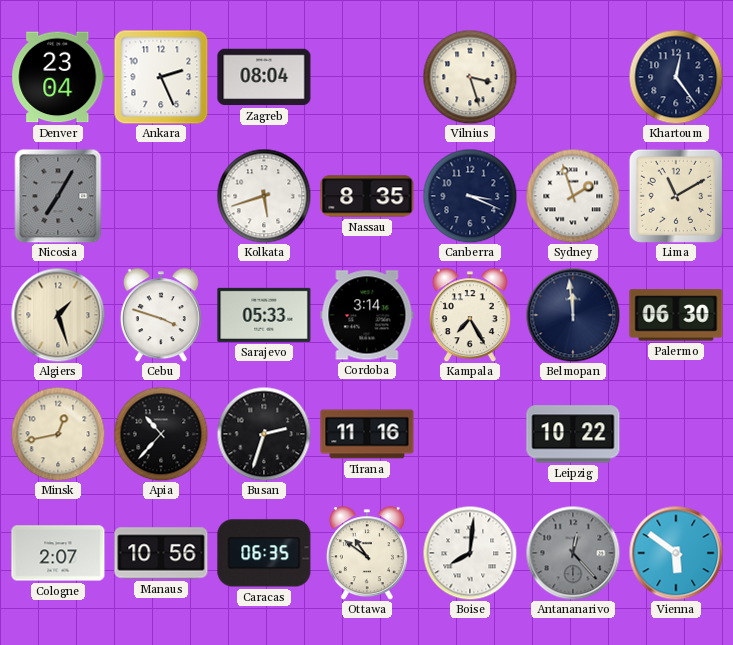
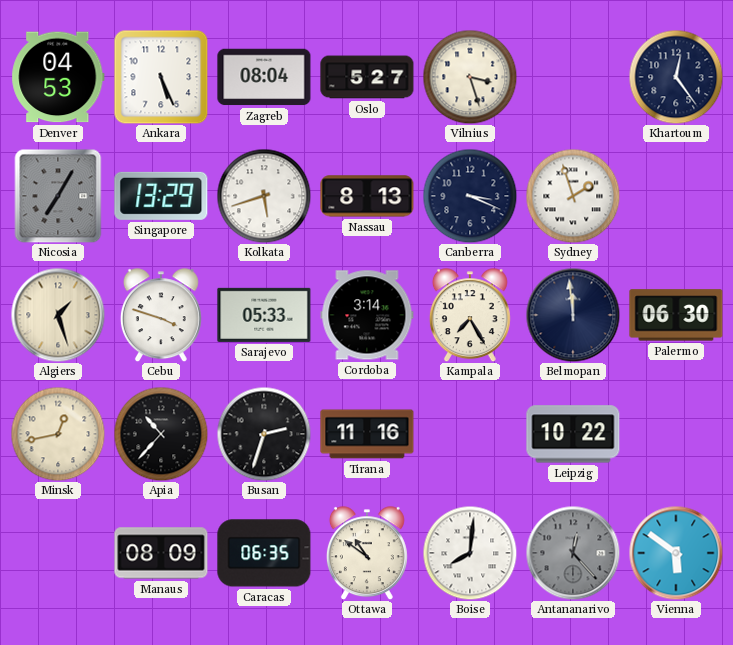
Denver: 23:04 -> 04:53 (58, 77)
Ankara: 2:26 -> 5:26 (161, 77)
Oslo: none -> 5:27 (367, 77)
Singapore: none -> 13:29 (161, 196)
Nassau: 8:35 -> 8:13 (367, 196)
Lima: 11:10 -> none (676, 196)
Cologne: 2:07 -> none (58, 553)
Manaus: 10:56 -> 08:09 (161, 553)
